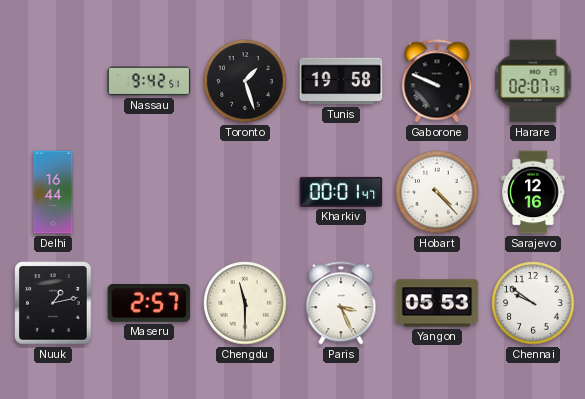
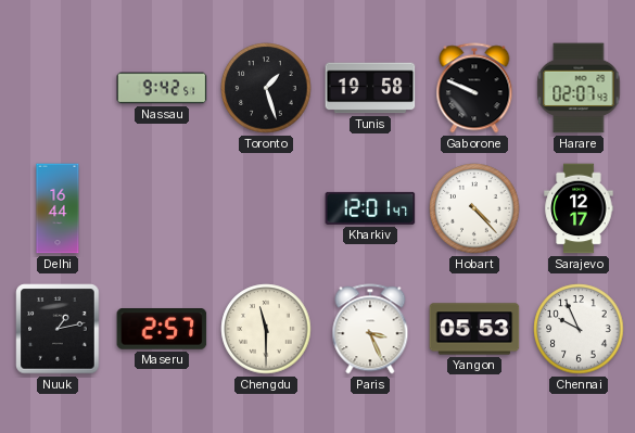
Kharkiv: 00:01 -> 12:01 (370, 208)
Sarajevo: 12:16 -> 12:17 (579, 208)
Chennai: 9:51 -> 9:56 (579, 329)
